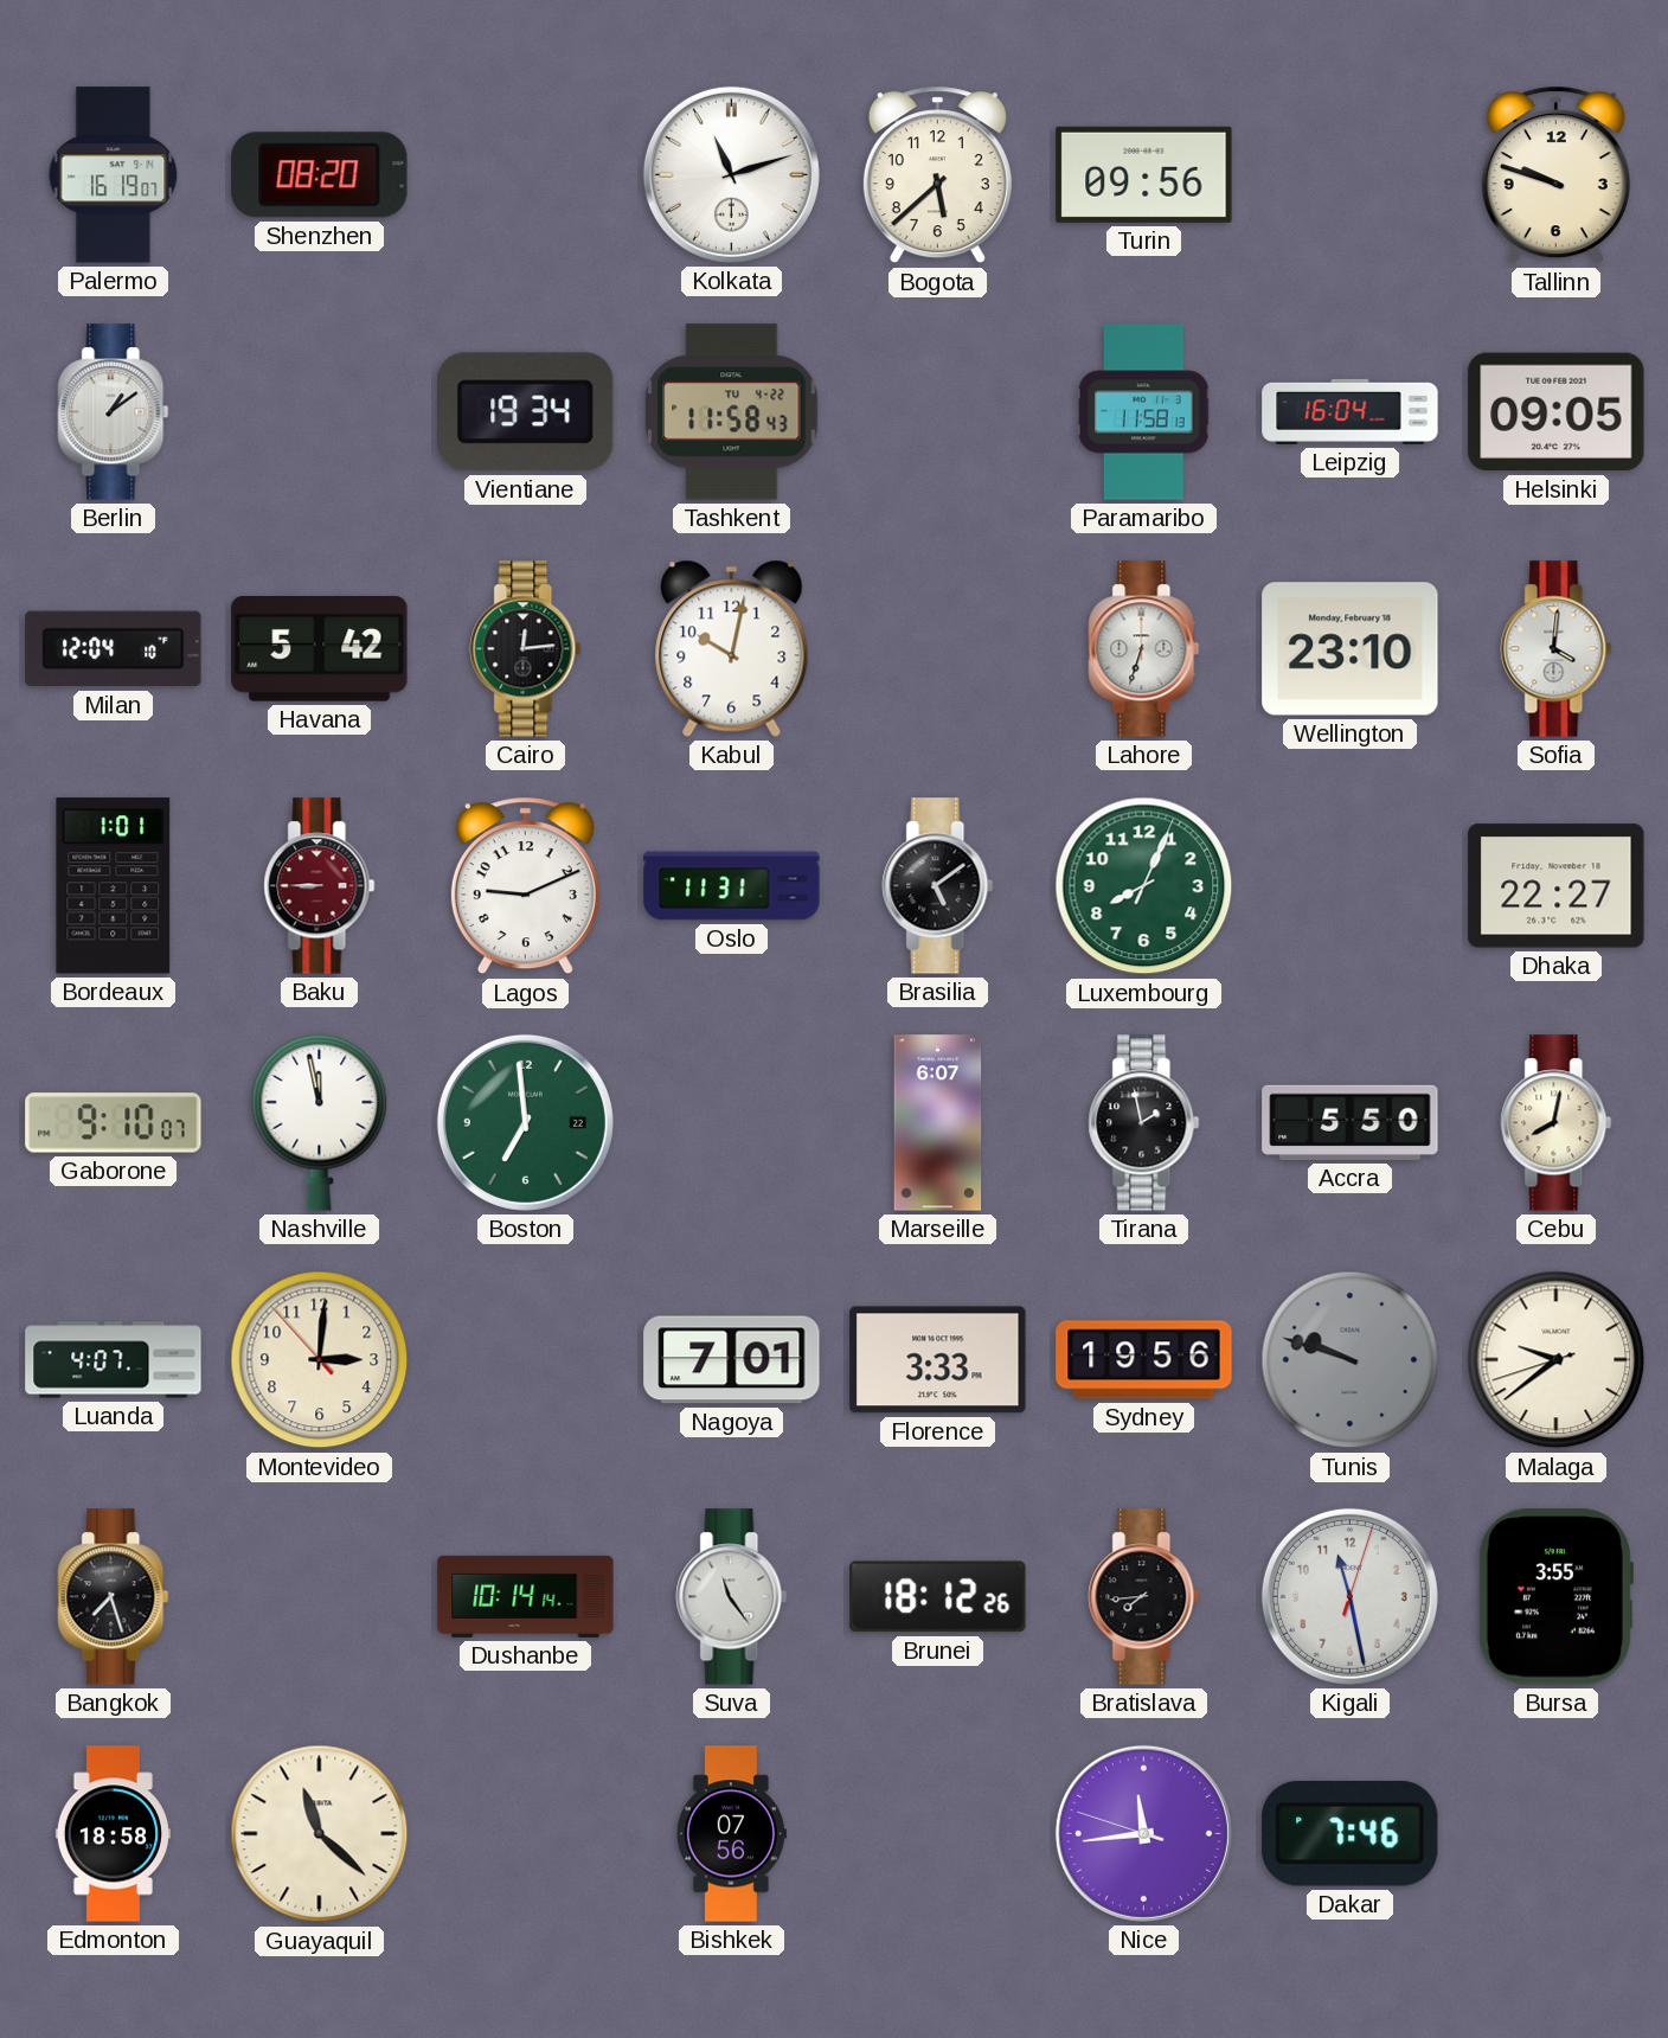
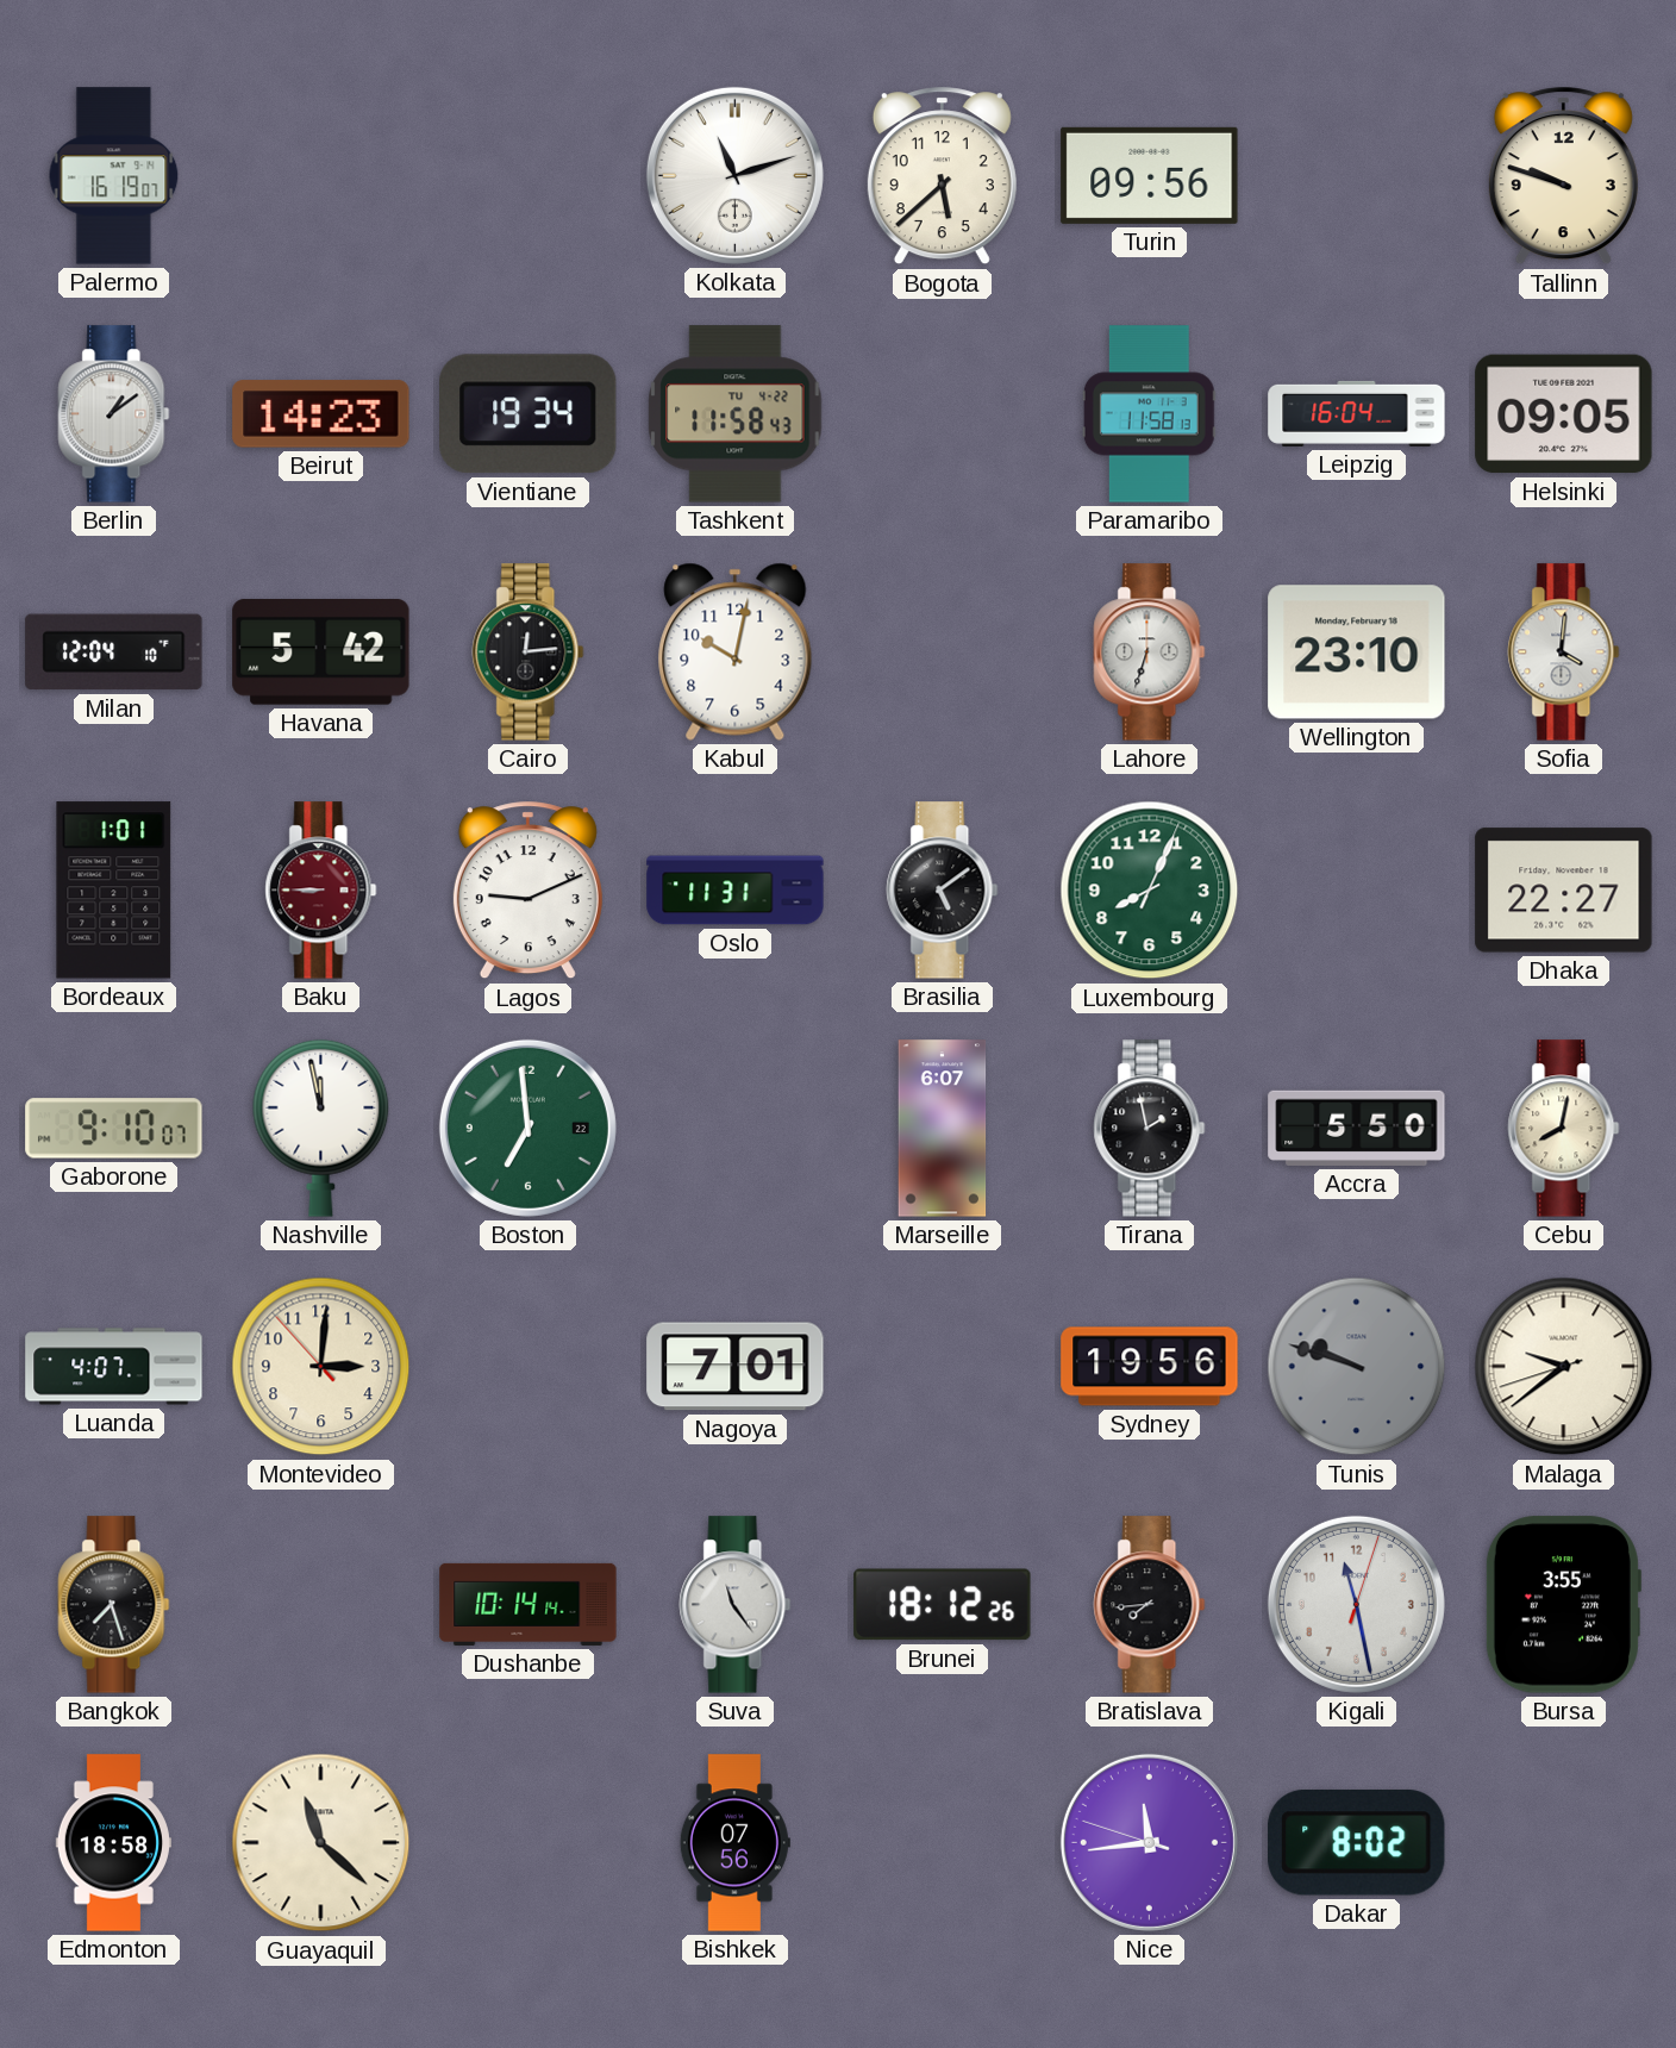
Shenzhen: 08:20 -> none (320, 175)
Beirut: none -> 14:23 (321, 414)
Florence: 3:33 -> none (938, 1360)
Dakar: 7:46 -> 8:02 (1357, 1842)
